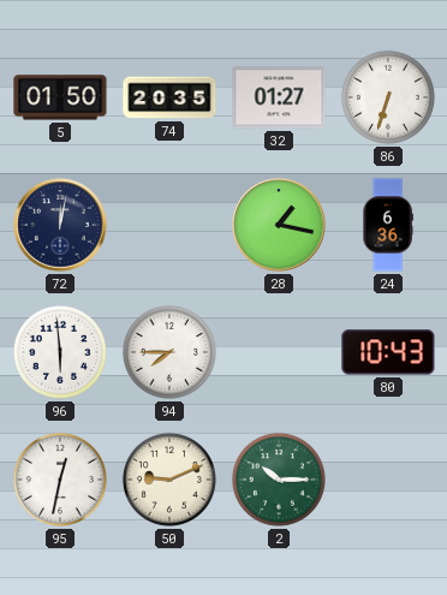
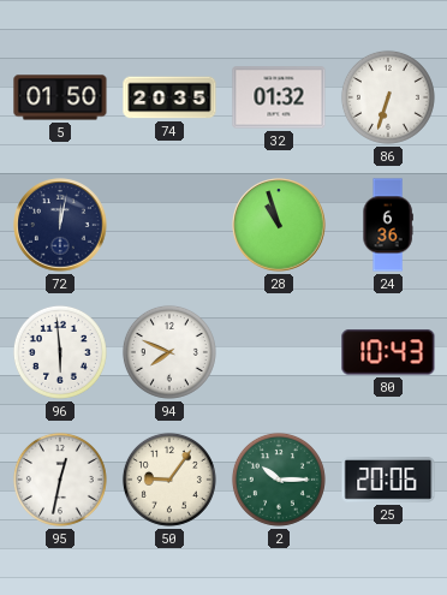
32: 01:27 -> 01:32 (279, 97)
28: 1:17 -> 10:57 (279, 225)
94: 7:45 -> 7:49 (169, 352)
50: 9:11 -> 9:06 (169, 480)
25: none -> 20:06 (388, 480)
